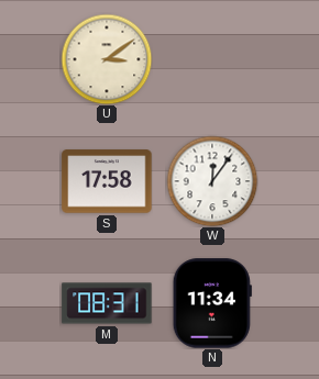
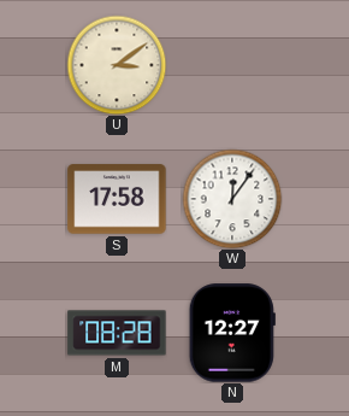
M: 08:31 -> 08:28 (117, 333)
N: 11:34 -> 12:27 (232, 333)
